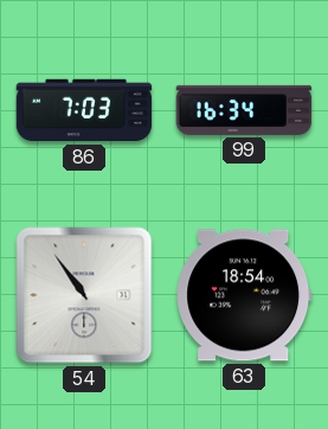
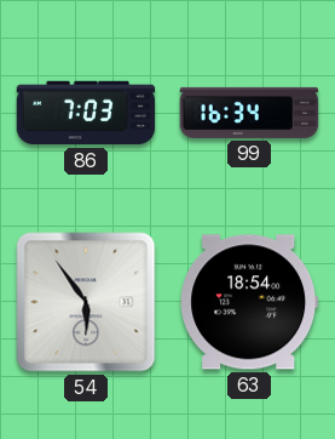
54: 10:54 -> 5:54 (86, 302)
